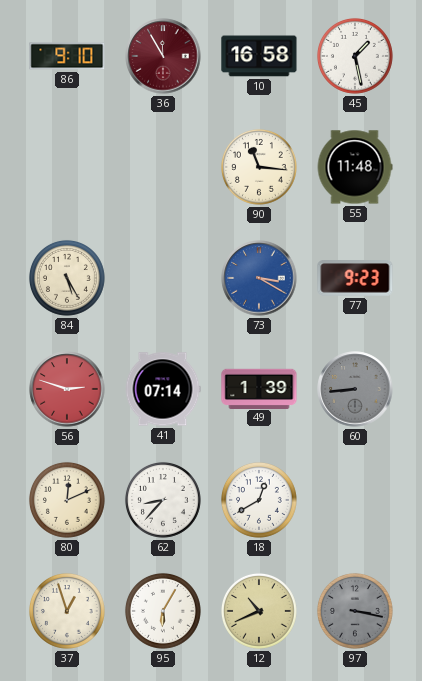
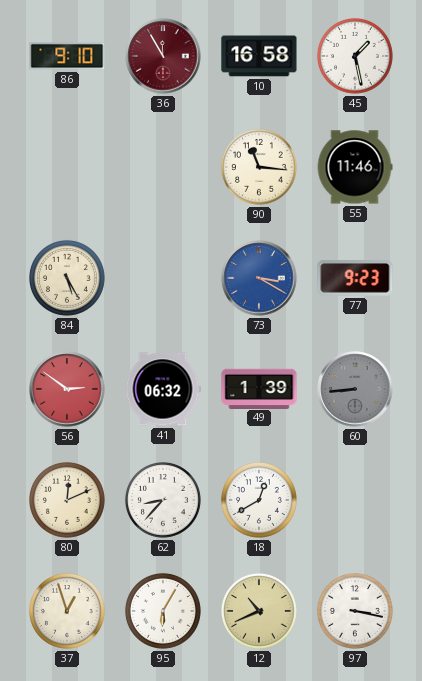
55: 11:48 -> 11:46 (355, 167)
56: 2:48 -> 2:51 (67, 389)
41: 07:14 -> 06:32 (163, 389)
97 dial: grey -> white (355, 611)
